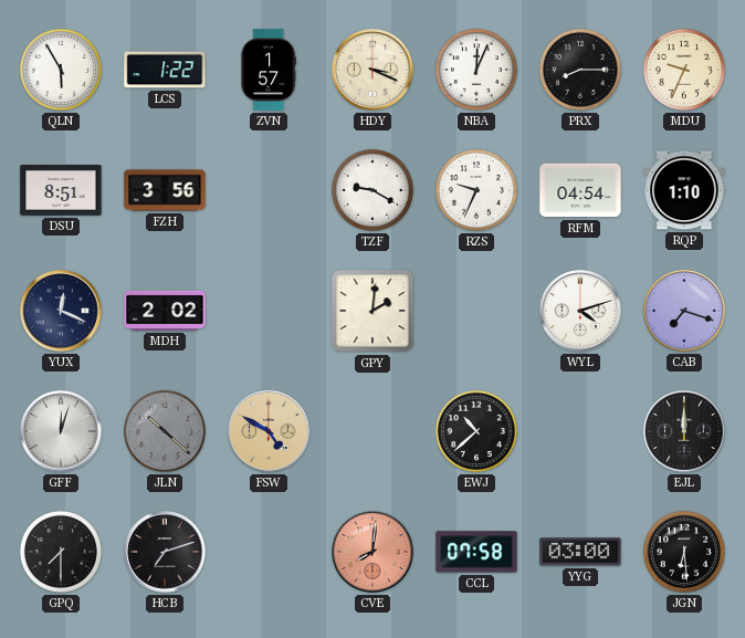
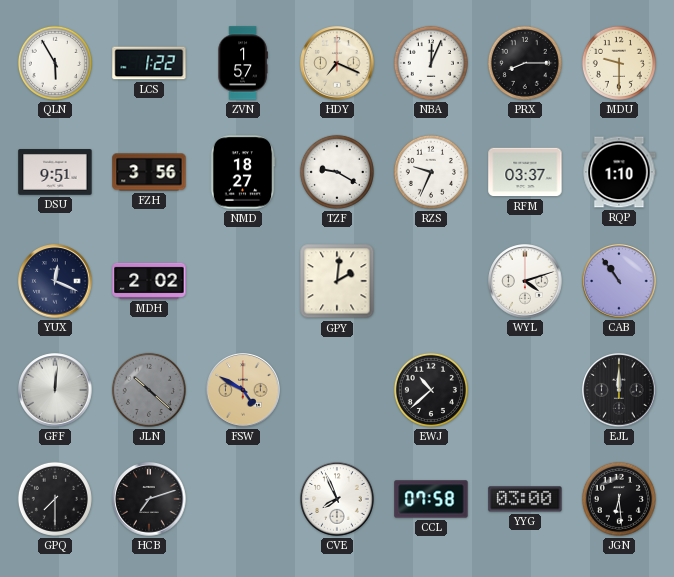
HDY: 3:19 -> 7:19 (337, 63)
MDU: 9:34 -> 9:30 (619, 63)
DSU: 8:51 -> 9:51 (55, 172)
NMD: none -> 18:27 (243, 172)
RFM: 04:54 -> 03:37 (525, 172)
CAB: 7:18 -> 10:54 (619, 281)
GFF: 12:03 -> 12:01 (55, 390)
CVE: 8:01 -> 7:56 (337, 499)
CVE dial: salmon -> white (337, 499)
